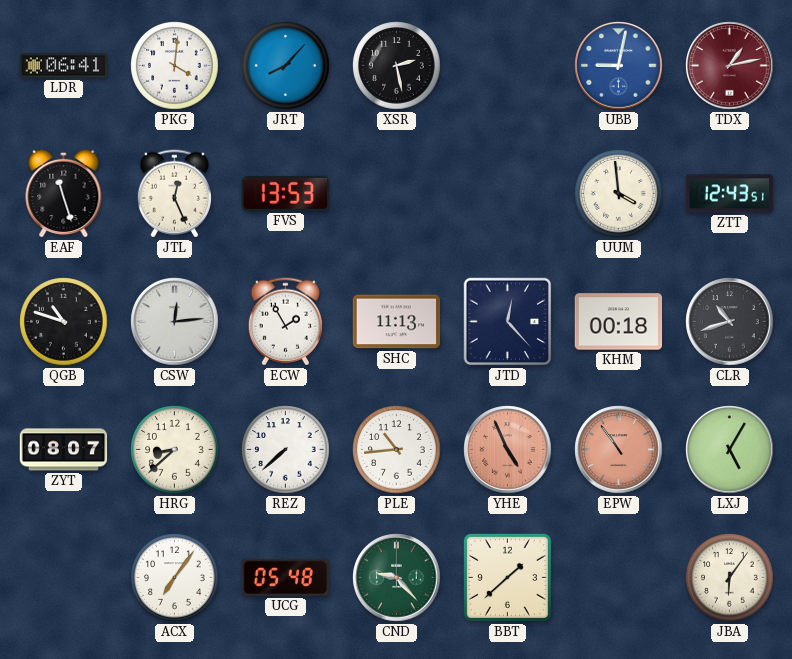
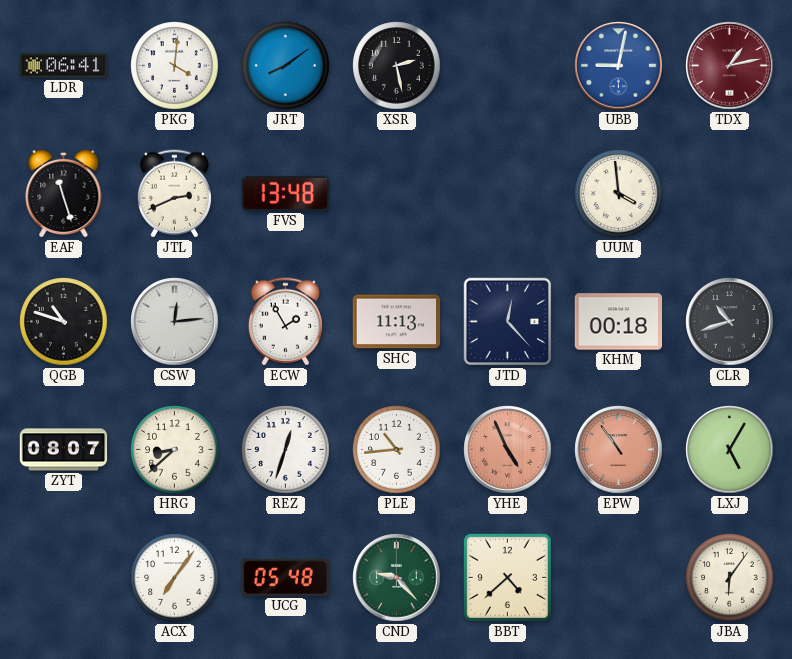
JRT: 8:07 -> 8:09 (286, 66)
JTL: 12:26 -> 2:41 (174, 194)
FVS: 13:53 -> 13:48 (286, 193)
ZTT: 12:43 -> none (730, 194)
REZ: 7:38 -> 12:33 (286, 450)
BBT: 1:38 -> 4:38 (507, 577)
